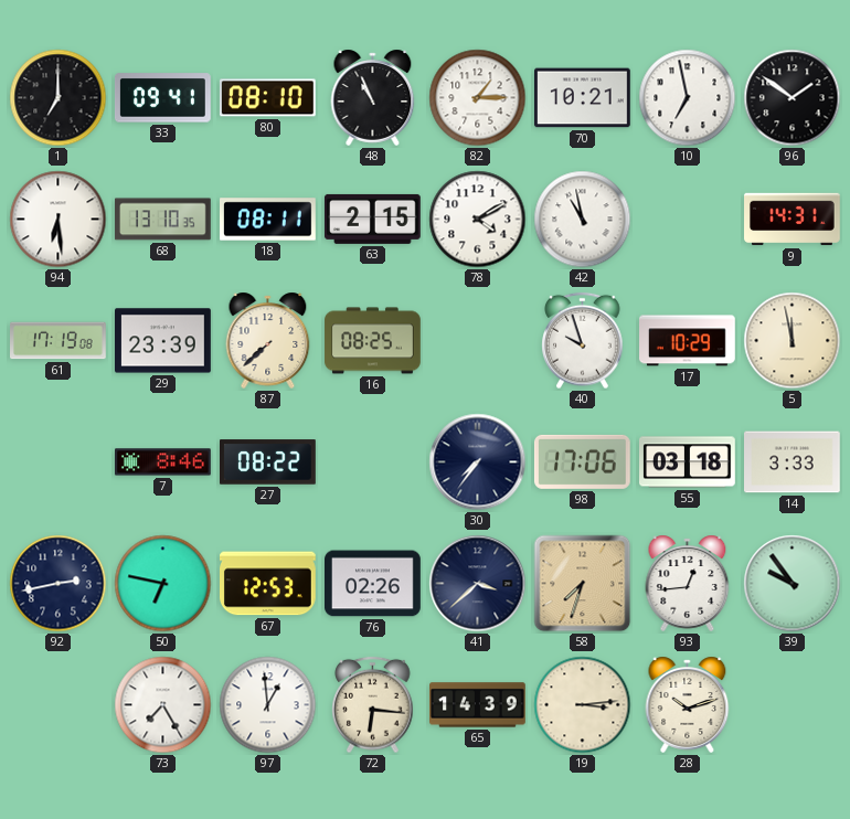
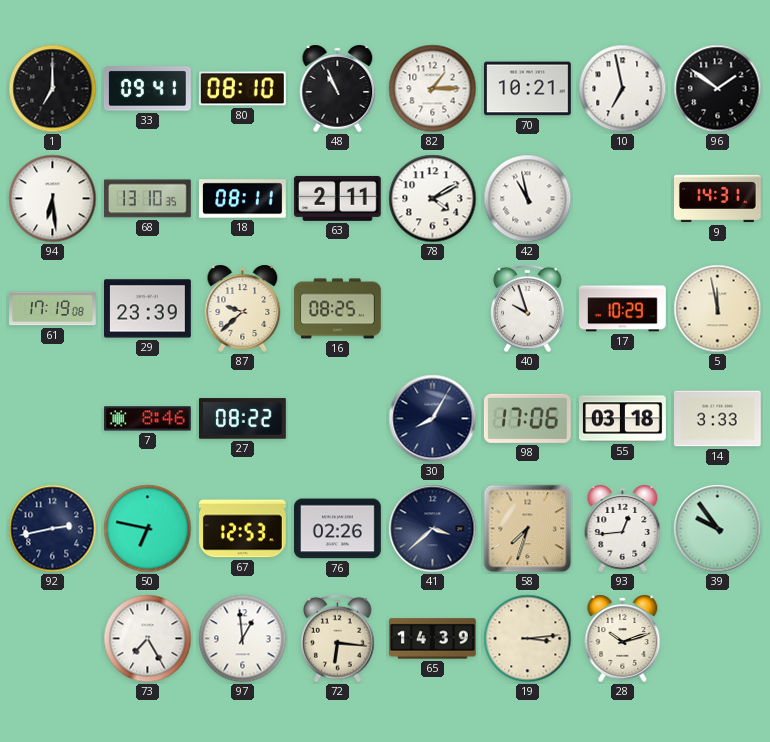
63: 2:15 -> 2:11 (338, 198)
87: 7:38 -> 9:38 (243, 308)
30: 7:36 -> 8:05 (433, 419)
